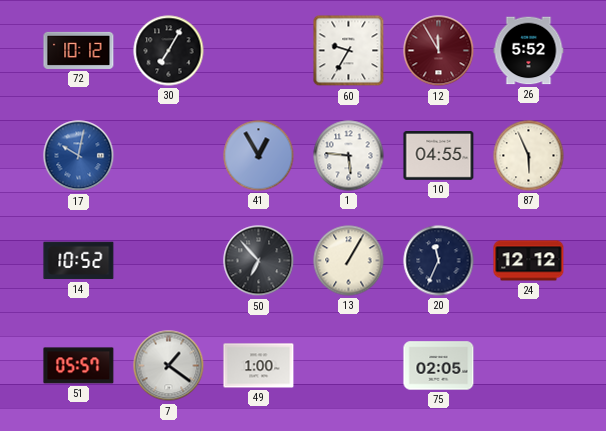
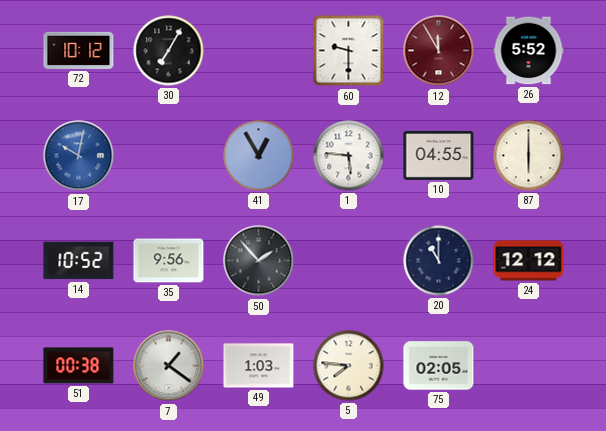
60: 9:35 -> 9:30 (349, 51)
87: 5:56 -> 6:00 (529, 156)
35: none -> 9:56 (169, 261)
50: 6:53 -> 1:53 (259, 261)
13: 1:05 -> none (349, 261)
20: 11:34 -> 11:00 (439, 261)
51: 05:57 -> 00:38 (79, 366)
49: 1:00 -> 1:03 (259, 366)
5: none -> 7:46 (349, 366)
